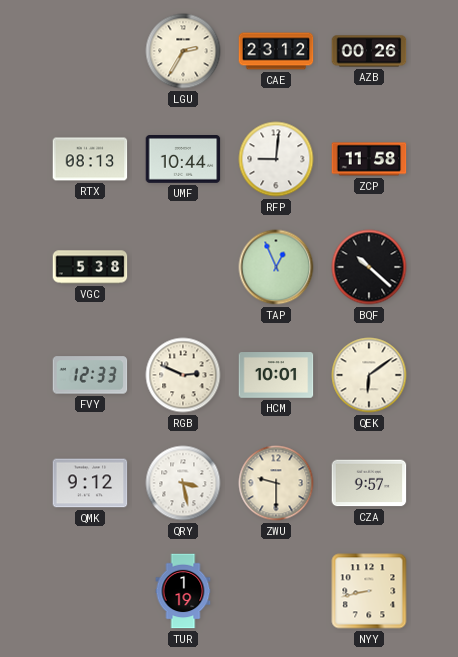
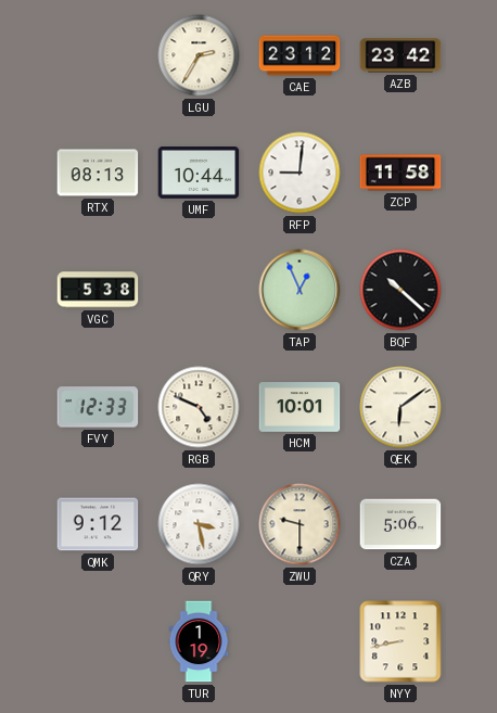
AZB: 00:26 -> 23:42 (400, 55)
RGB: 2:49 -> 4:49 (199, 407)
CZA: 9:57 -> 5:06 (400, 524)
